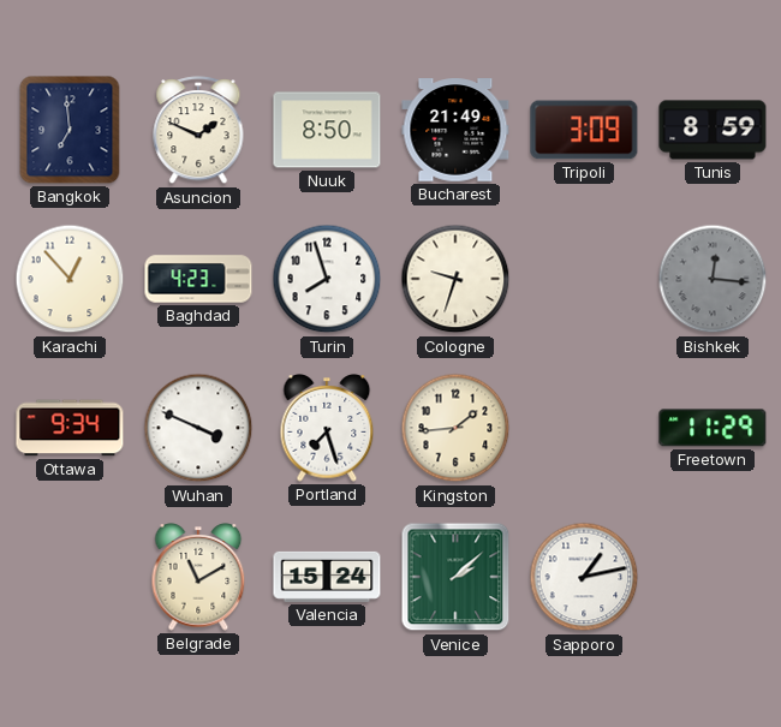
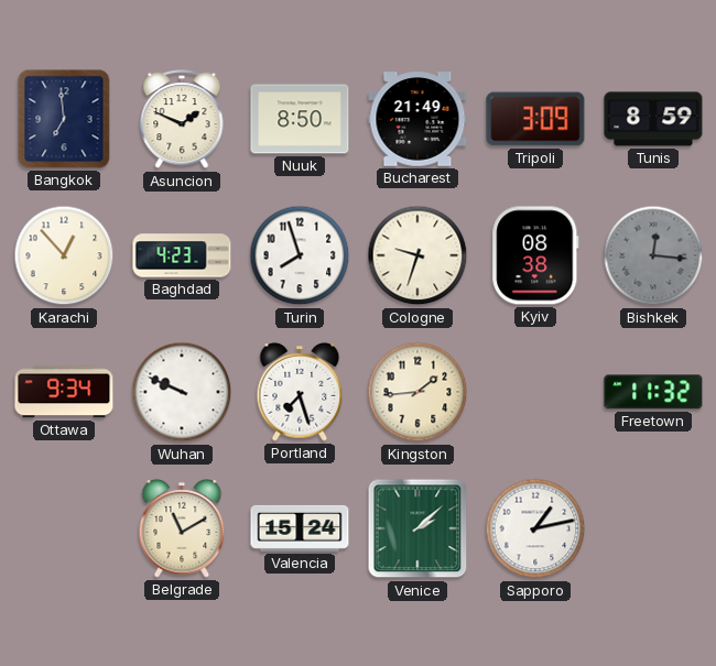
Kyiv: none -> 08:38 (535, 255)
Wuhan: 3:49 -> 9:49 (182, 392)
Freetown: 11:29 -> 11:32 (653, 392)
